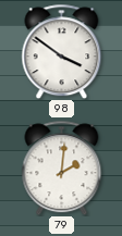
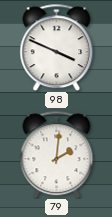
98: 3:51 -> 3:49 (57, 47)
